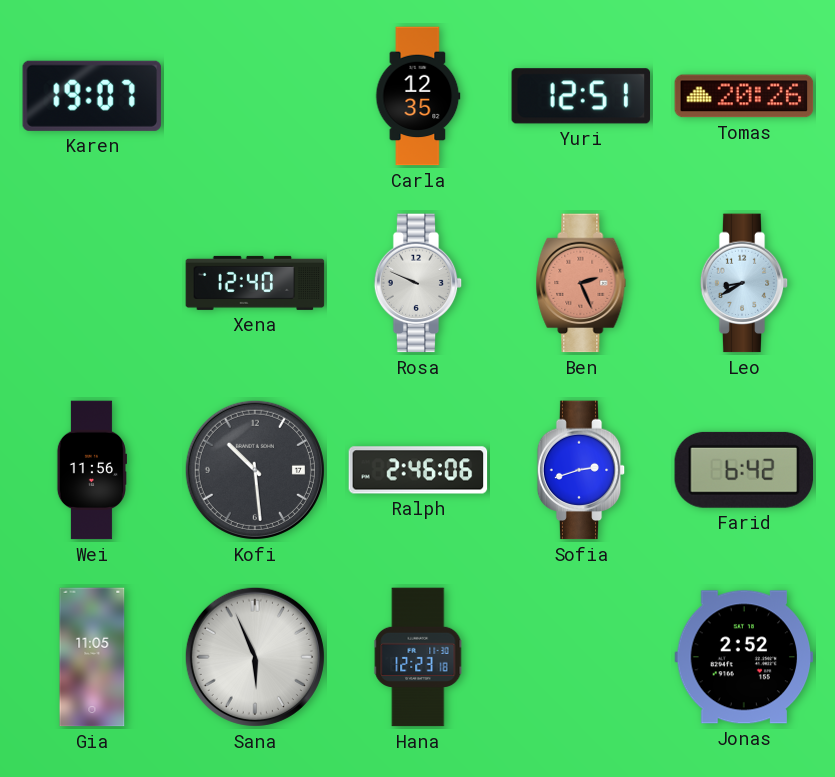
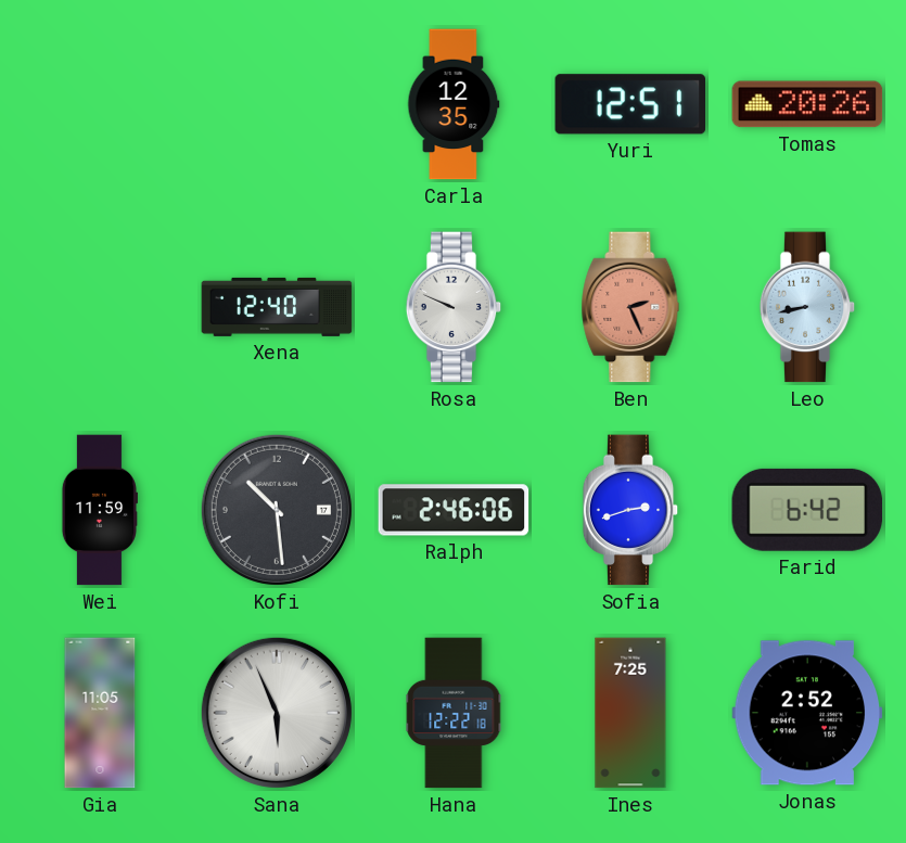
Karen: 19:07 -> none (91, 96)
Leo: 8:40 -> 8:43 (807, 307)
Wei: 11:56 -> 11:59 (99, 510)
Hana: 12:23 -> 12:22 (454, 713)
Ines: none -> 7:25 (630, 713)
